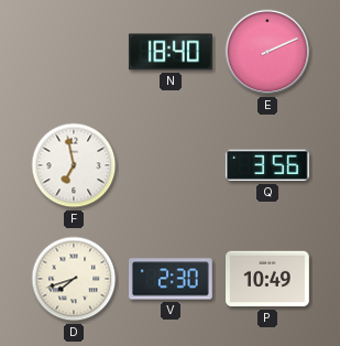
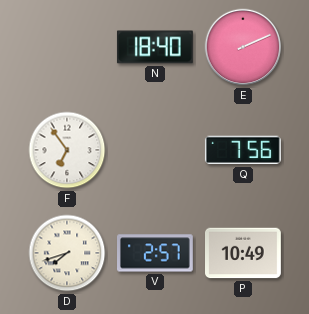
F: 6:58 -> 6:54 (67, 150)
Q: 3:56 -> 7:56 (243, 150)
V: 2:30 -> 2:57 (156, 253)
